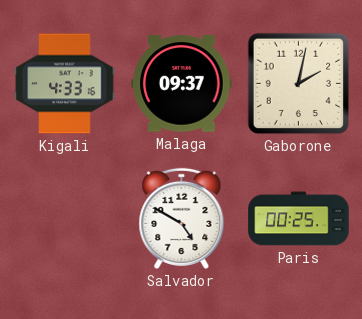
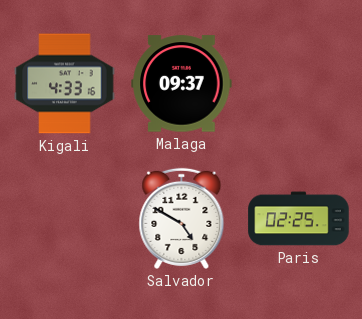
Gaborone: 2:02 -> none (299, 84)
Paris: 00:25 -> 02:25 (299, 219)
